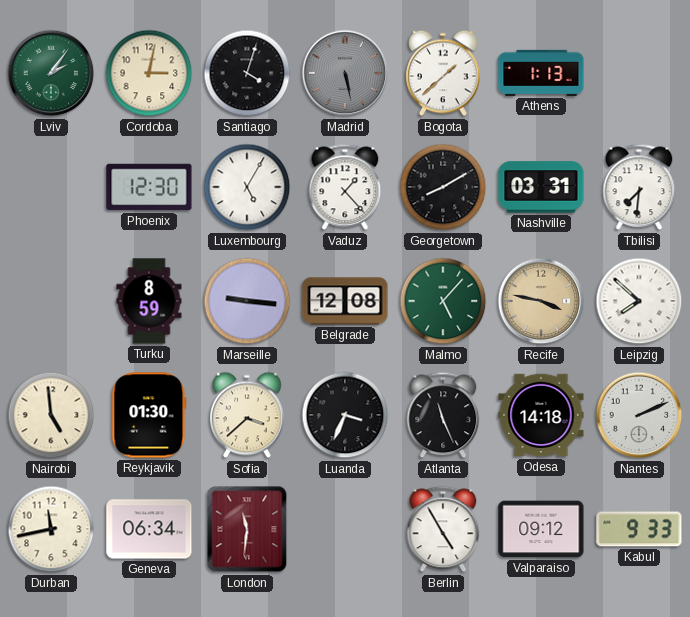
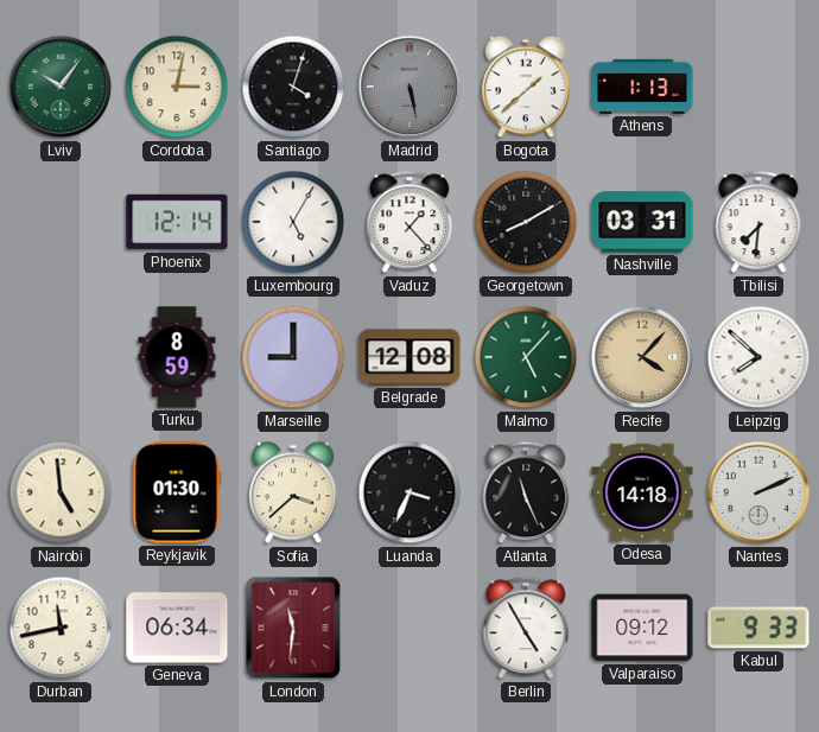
Lviv: 2:06 -> 10:06 (61, 87)
Phoenix: 12:30 -> 12:14 (177, 222)
Marseille: 9:16 -> 9:00 (293, 357)
Recife: 3:47 -> 4:07 (642, 357)
